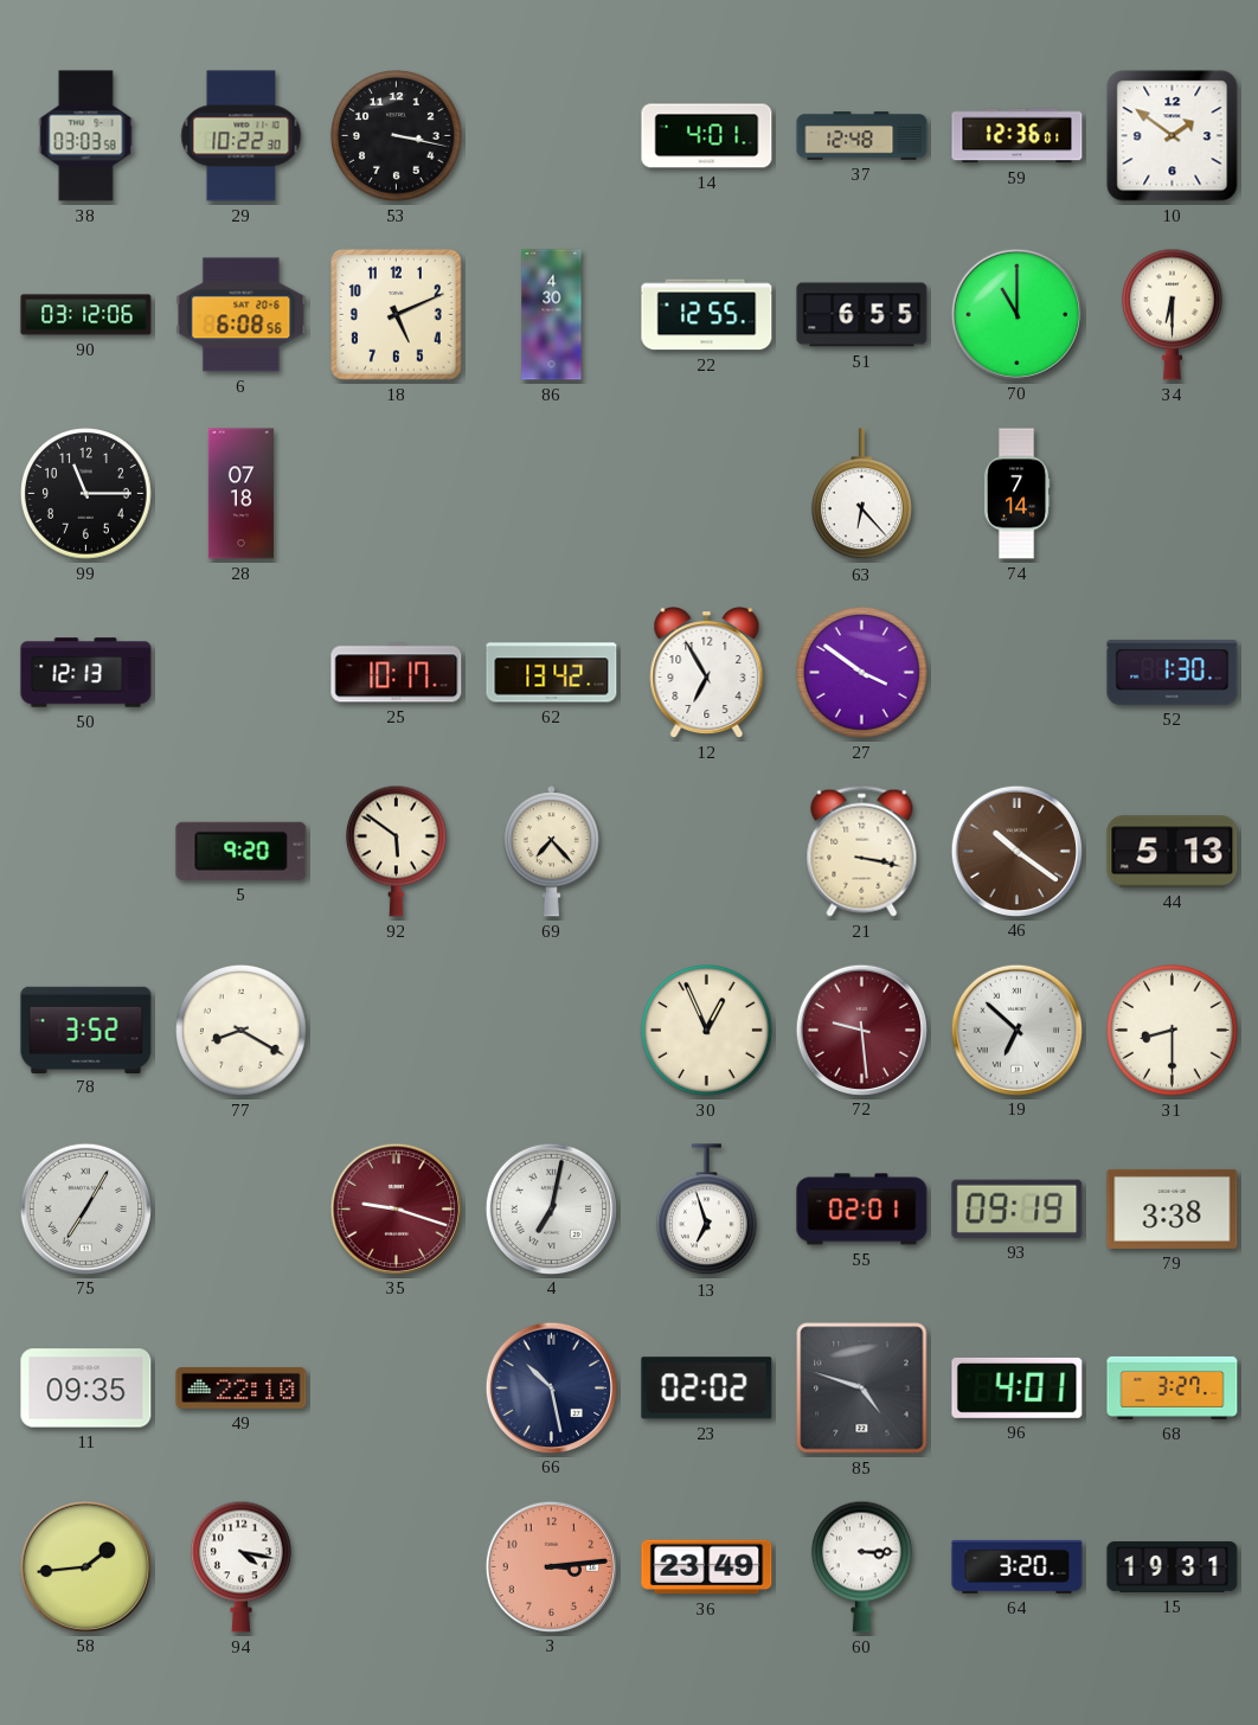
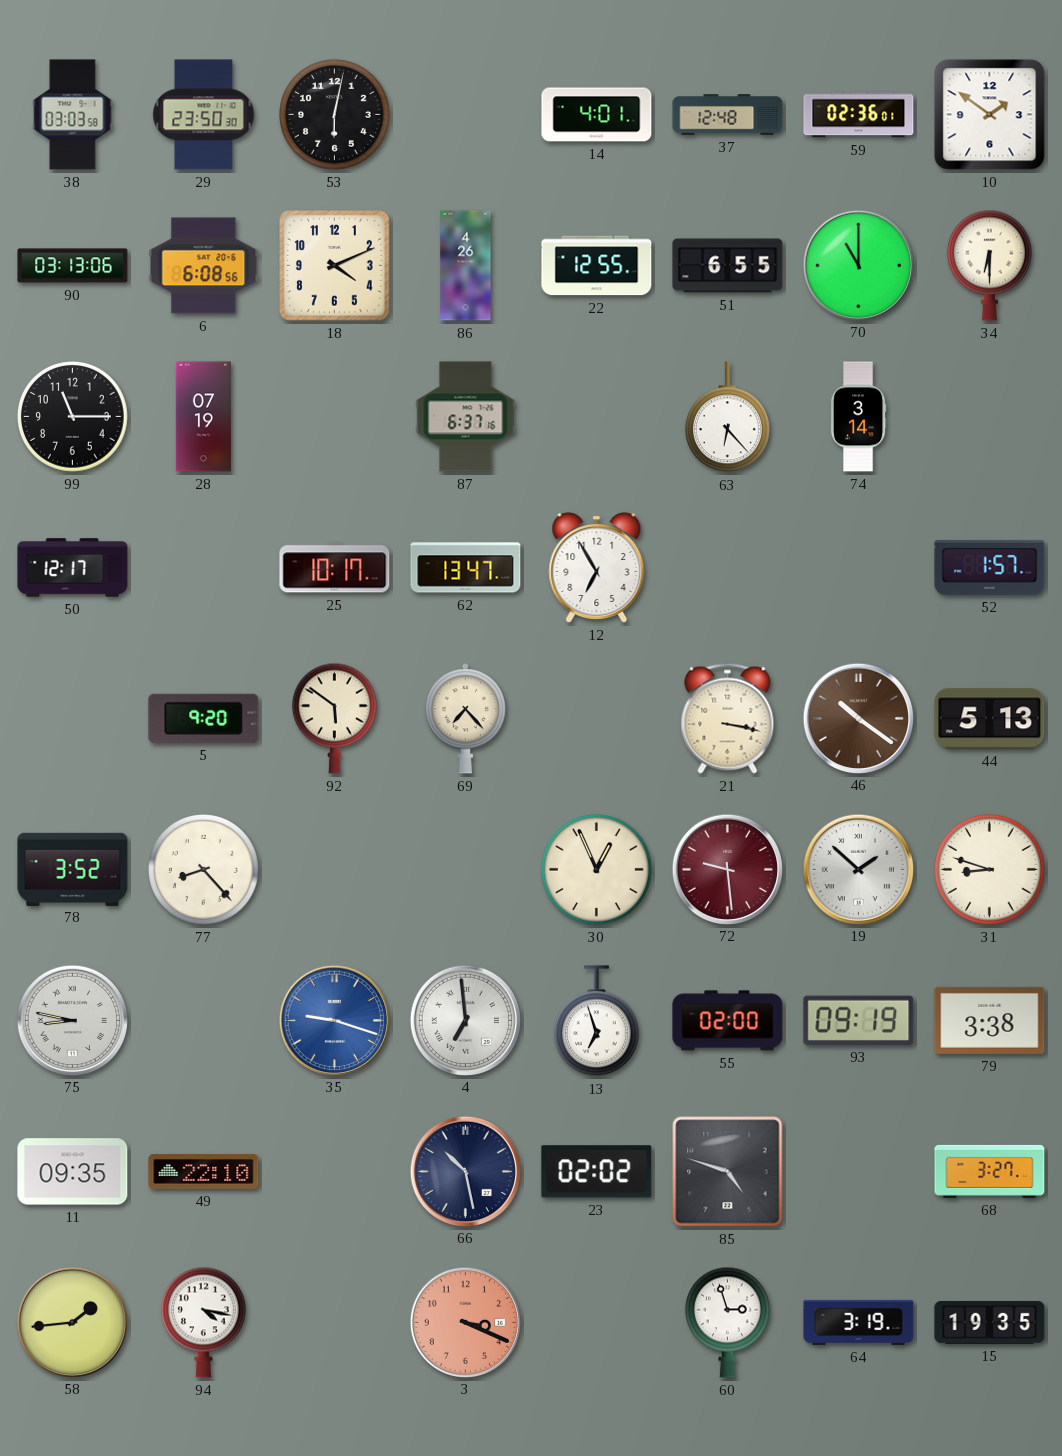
29: 10:22 -> 23:50 (204, 115)
53: 3:17 -> 6:02 (335, 115)
59: 12:36 -> 02:36 (859, 115)
90: 03:12 -> 03:13 (73, 266)
18: 5:11 -> 4:11 (335, 266)
86: 4:30 -> 4:26 (466, 266)
28: 07:18 -> 07:19 (203, 417)
87: none -> 6:37 (466, 417)
74: 7:14 -> 3:14 (858, 417)
50: 12:13 -> 12:17 (73, 568)
62: 13:42 -> 13:47 (466, 568)
27: 3:51 -> none (862, 673)
52: 1:30 -> 1:57 (990, 567)
77: 8:20 -> 8:23 (204, 870)
19: 6:52 -> 1:52 (858, 869)
31: 8:30 -> 8:48 (990, 870)
75: 7:05 -> 8:47 (72, 1020)
35 dial: burgundy -> blue (334, 1020)
4: 7:02 -> 6:59 (465, 1020)
55: 02:01 -> 02:00 (728, 1021)
96: 4:01 -> none (1018, 1387)
3: 3:14 -> 3:19 (465, 1322)
36: 23:49 -> none (707, 1567)
60: 3:15 -> 2:57 (727, 1322)
64: 3:20 -> 3:19 (859, 1322)
15: 19:31 -> 19:35 (990, 1322)
